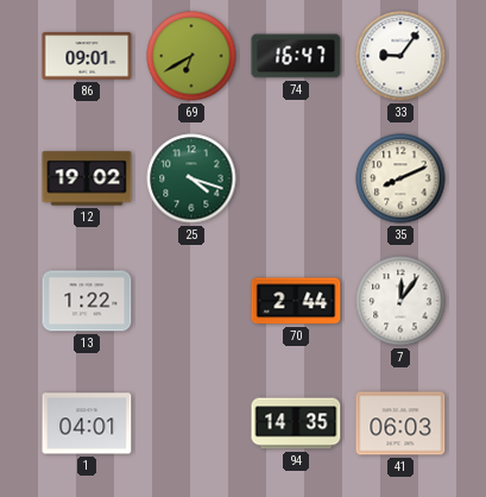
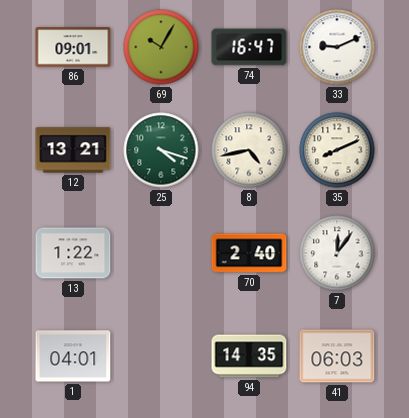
69: 6:40 -> 10:05 (161, 47)
33: 9:06 -> 9:11 (337, 47)
12: 19:02 -> 13:21 (73, 150)
8: none -> 4:43 (249, 150)
70: 2:44 -> 2:40 (249, 253)
